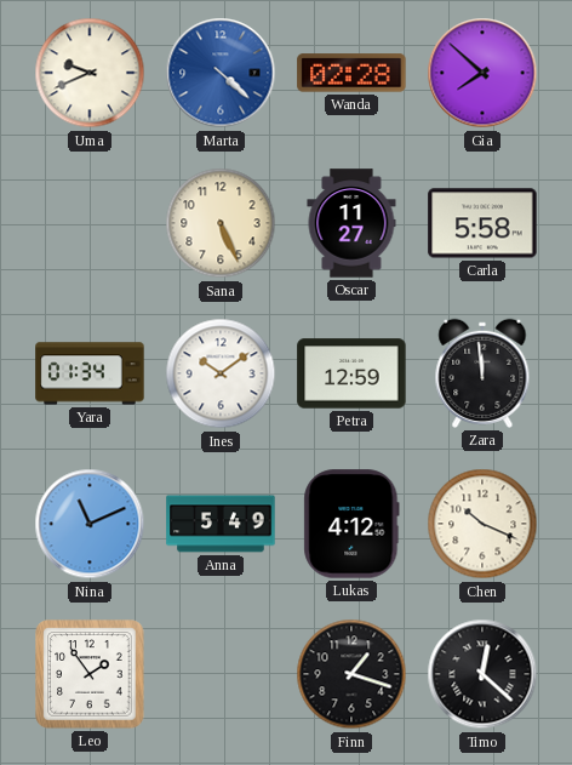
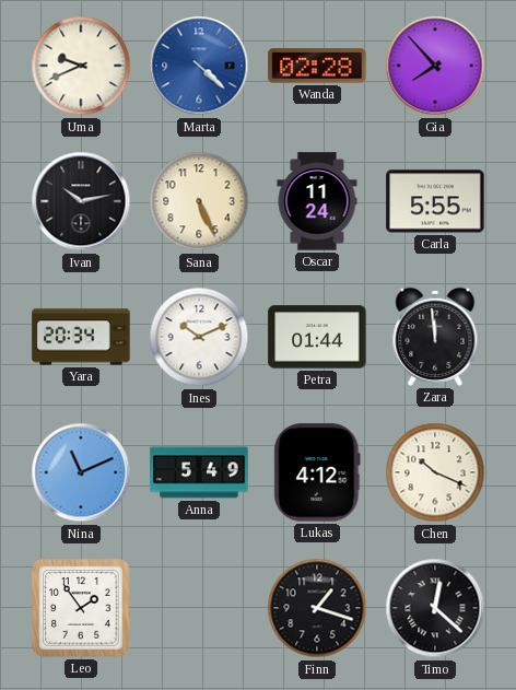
Gia: 7:52 -> 7:53 (435, 66)
Ivan: none -> 10:13 (81, 201)
Oscar: 11:27 -> 11:24 (317, 201)
Carla: 5:58 -> 5:55 (435, 201)
Yara: 01:34 -> 20:34 (81, 337)
Ines: 10:09 -> 10:11 (199, 337)
Petra: 12:59 -> 01:44 (317, 337)
